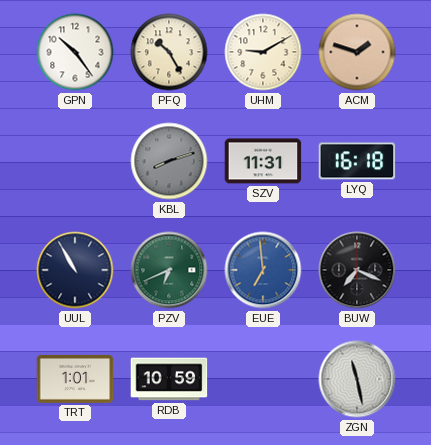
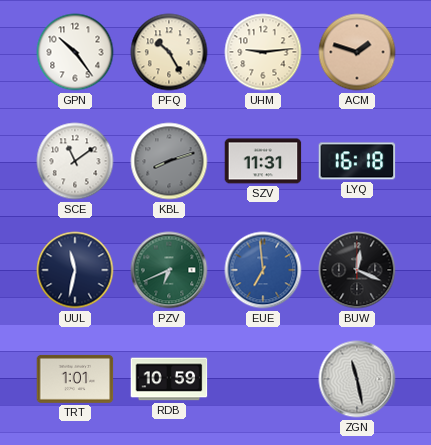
UHM: 9:10 -> 9:14 (263, 52)
SCE: none -> 11:09 (75, 161)
UUL: 10:55 -> 11:32 (75, 270)
BUW: 7:19 -> 12:19 (357, 270)
